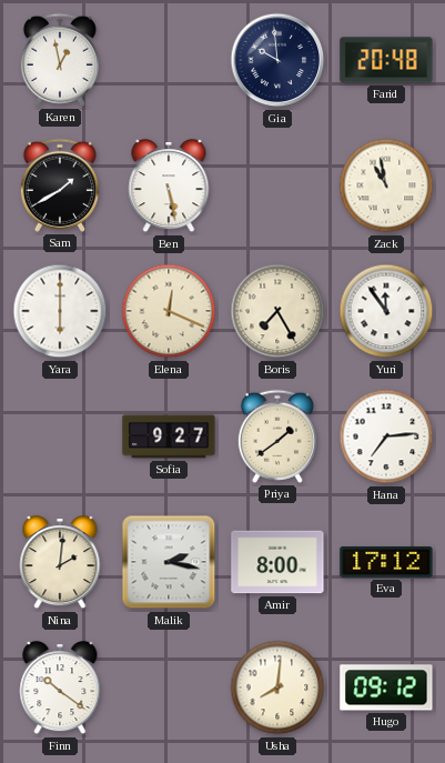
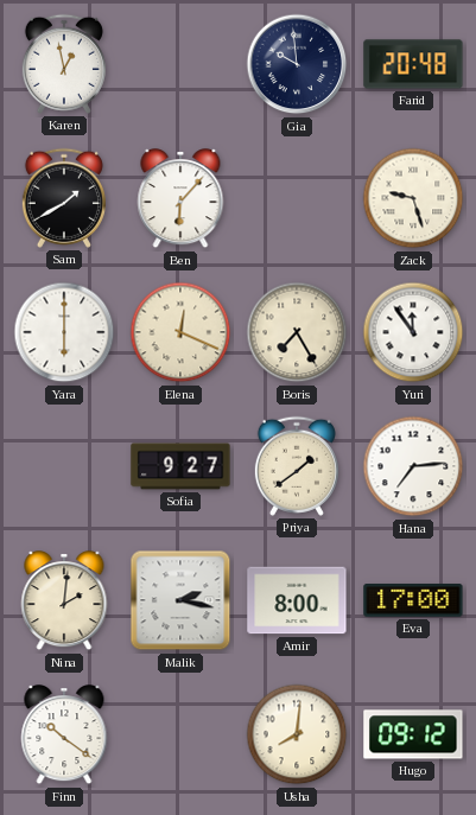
Ben: 5:28 -> 6:07 (180, 199)
Zack: 10:58 -> 9:27 (413, 198)
Eva: 17:12 -> 17:00 (413, 601)
